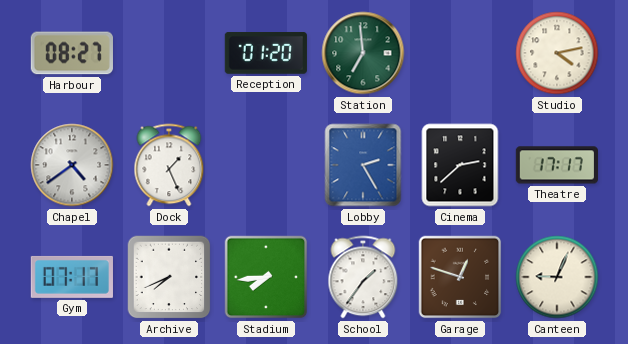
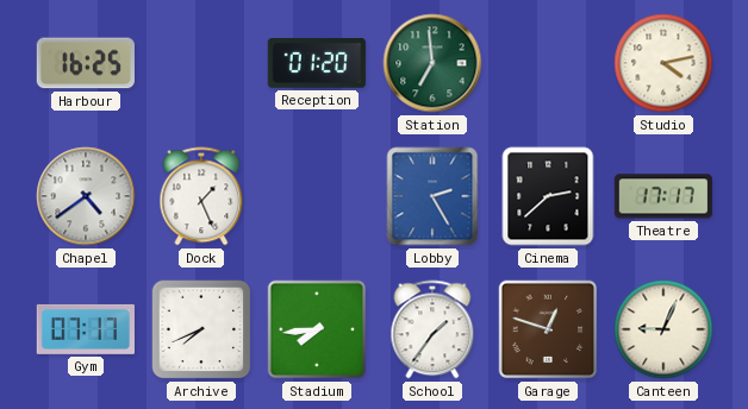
Harbour: 08:27 -> 16:25 (86, 63)
